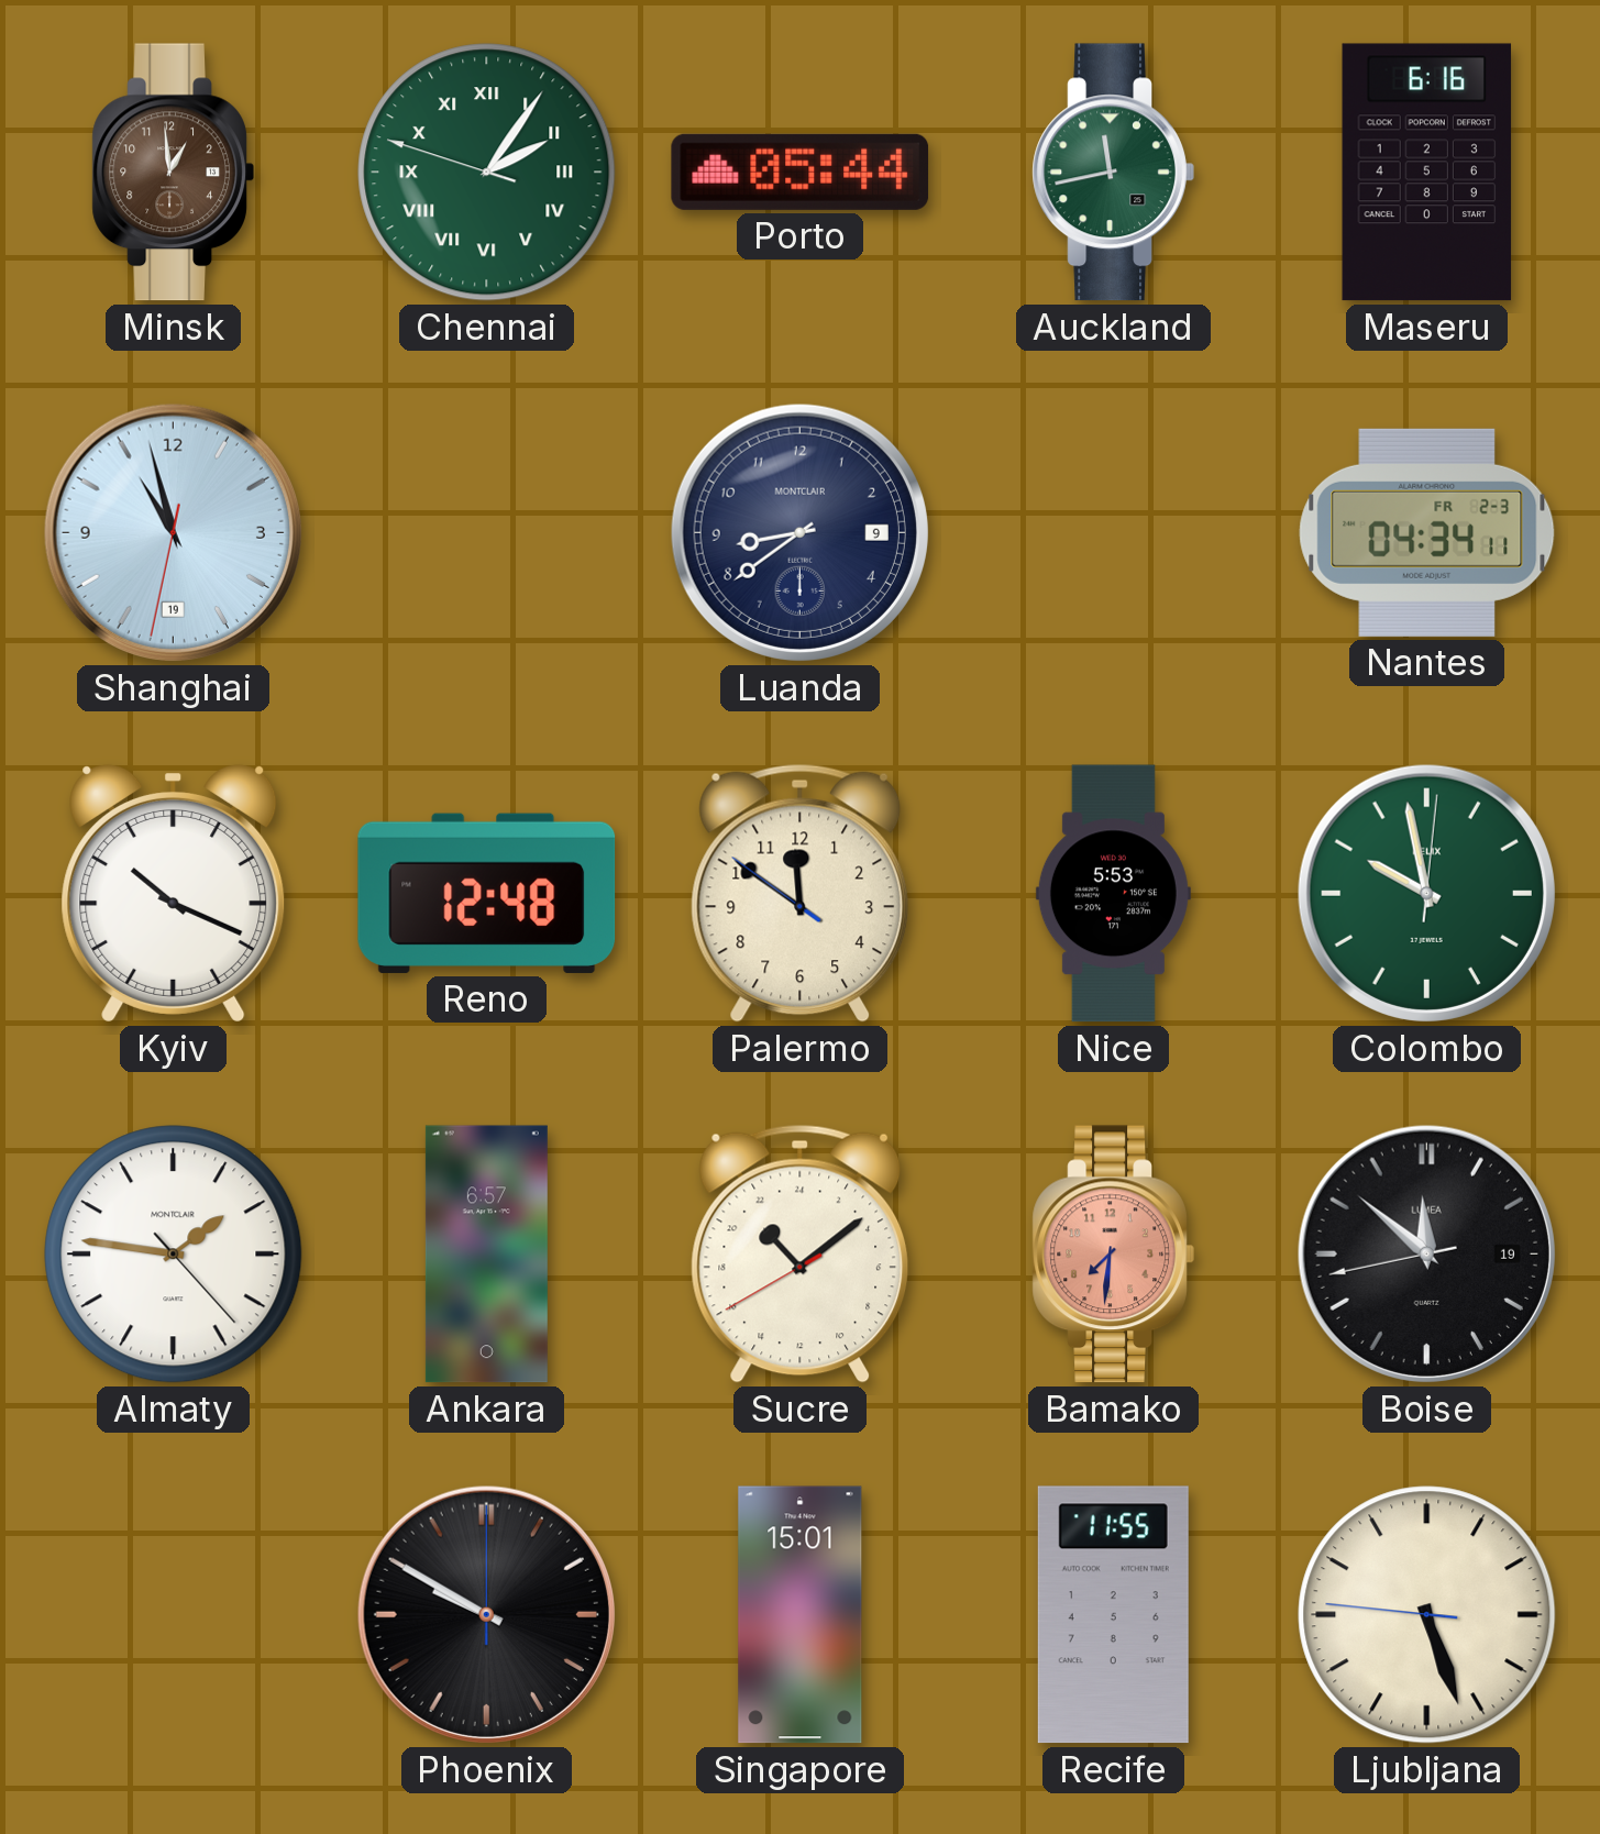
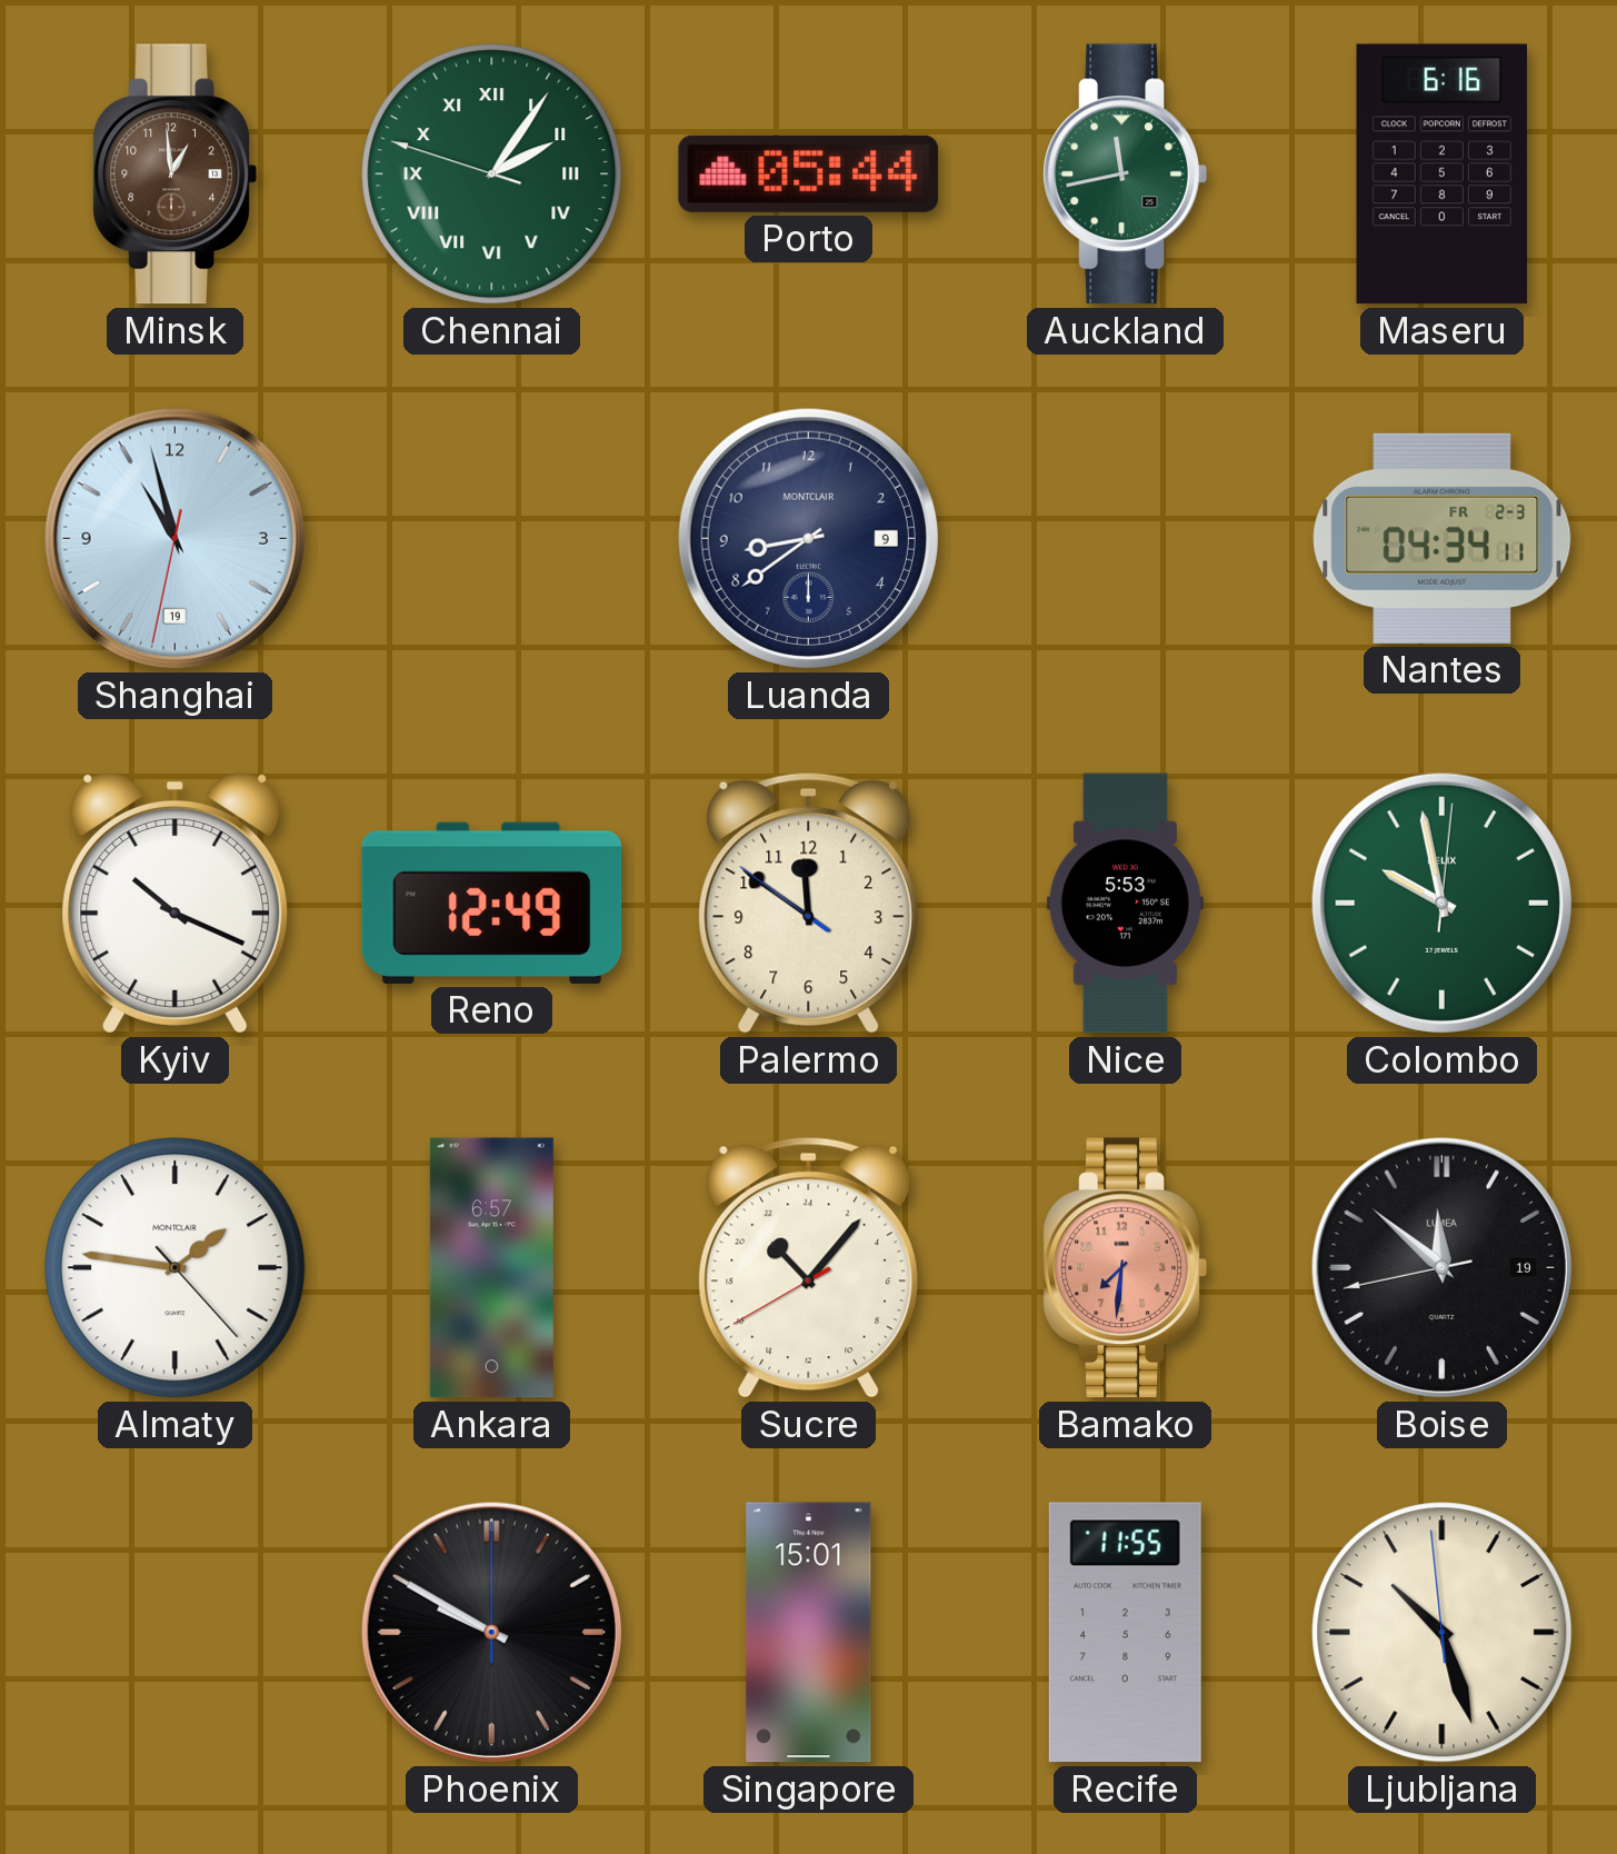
Reno: 12:48 -> 12:49 (492, 903)
Sucre: 21:08 -> 21:06 (809, 1267)
Ljubljana: 5:26 -> 10:26 (1443, 1633)
